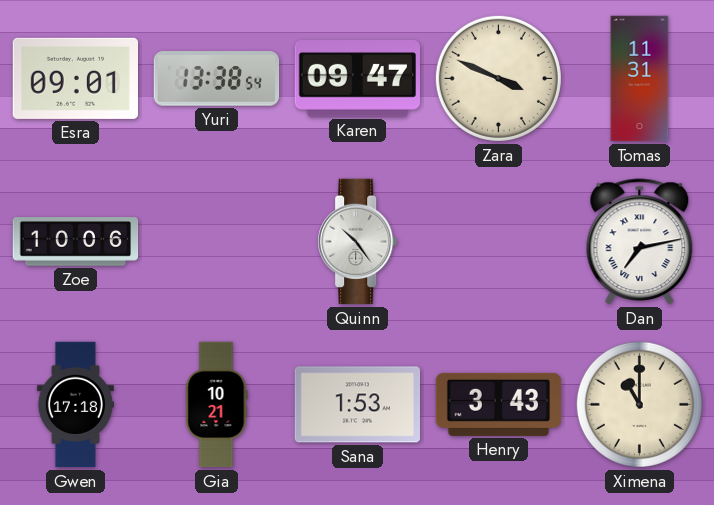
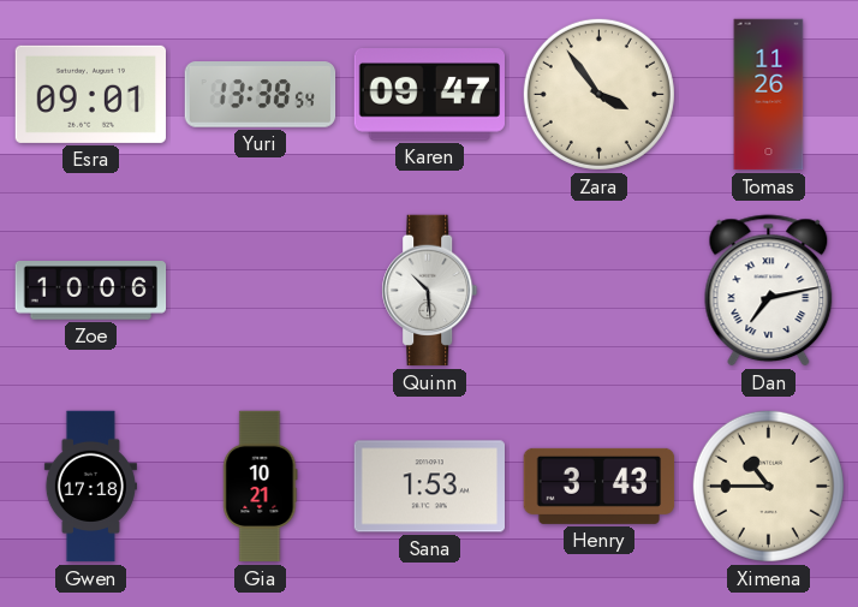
Zara: 3:49 -> 3:54 (598, 94)
Tomas: 11:31 -> 11:26 (769, 95)
Quinn: 10:24 -> 10:29 (430, 291)
Ximena: 11:00 -> 10:45 (768, 486)
